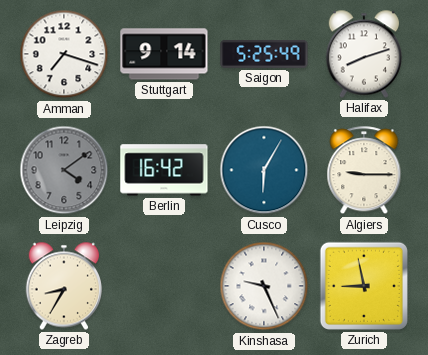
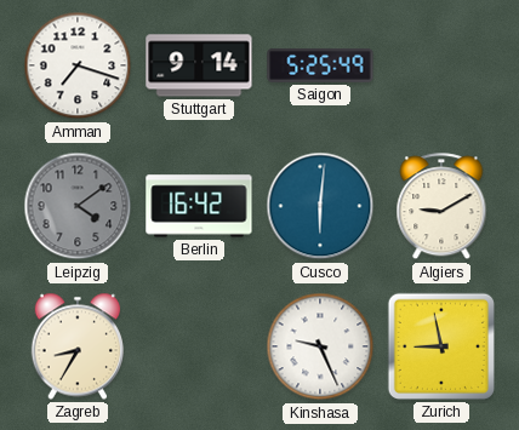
Halifax: 8:12 -> none (363, 54)
Cusco: 6:05 -> 6:01 (320, 206)
Algiers: 9:15 -> 9:10 (441, 207)
